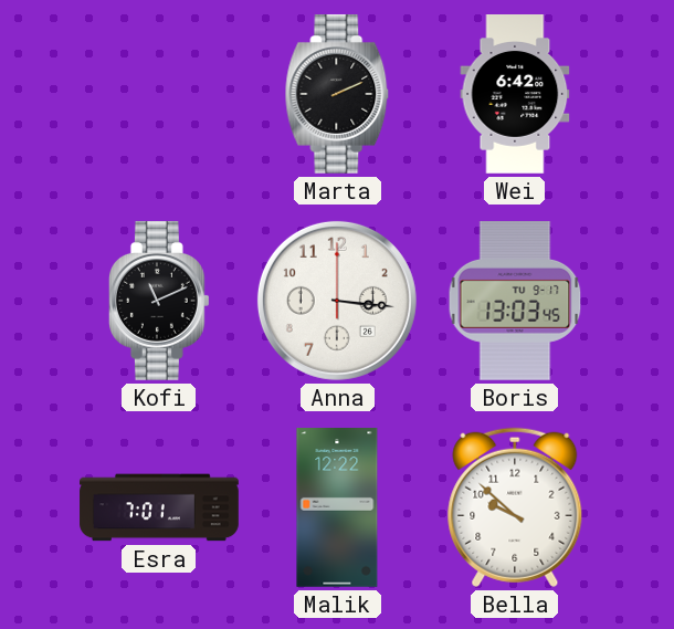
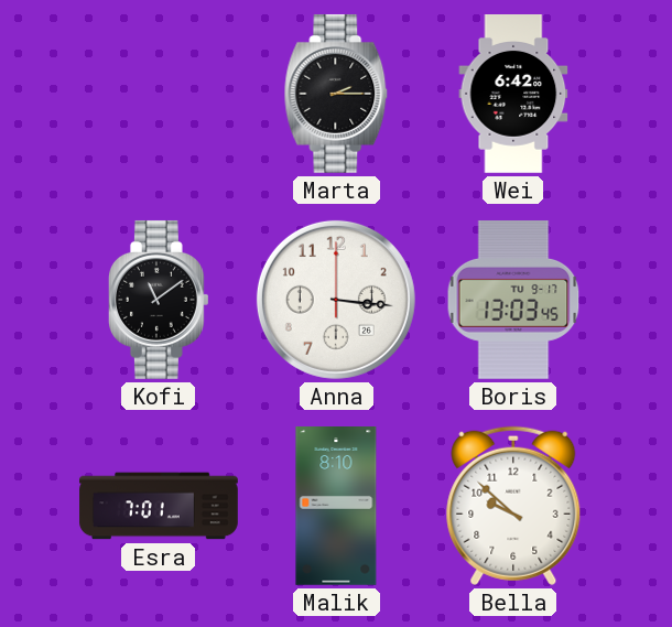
Marta: 2:11 -> 2:15 (336, 94)
Kofi: 11:11 -> 11:09 (159, 300)
Malik: 12:22 -> 8:10 (336, 507)
